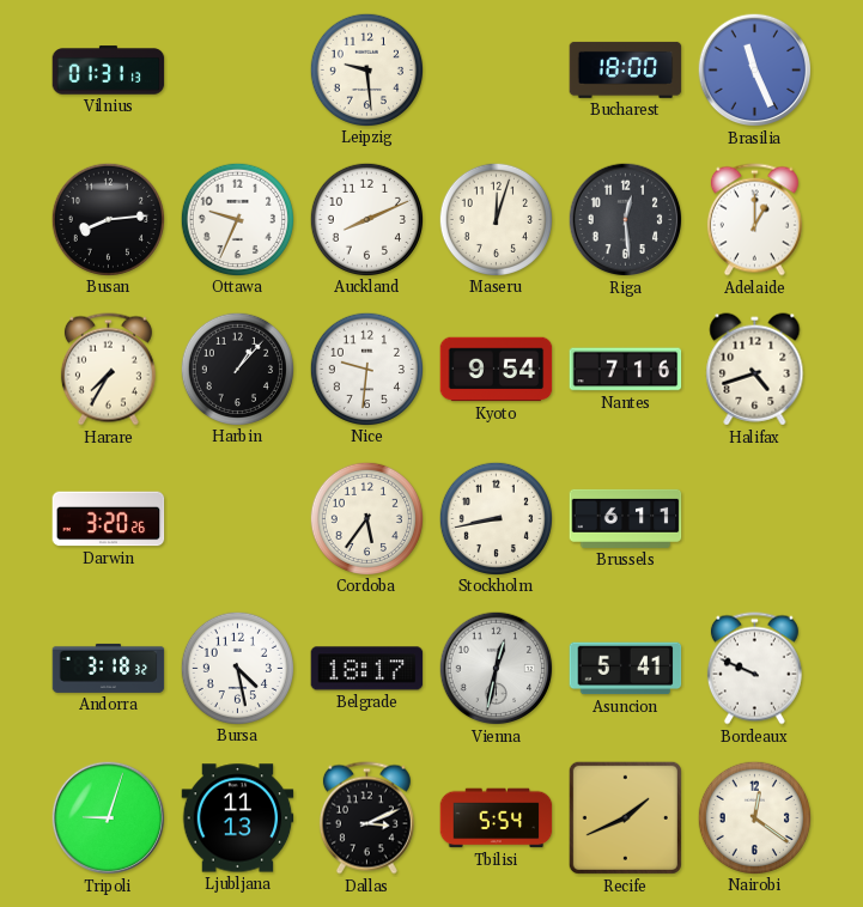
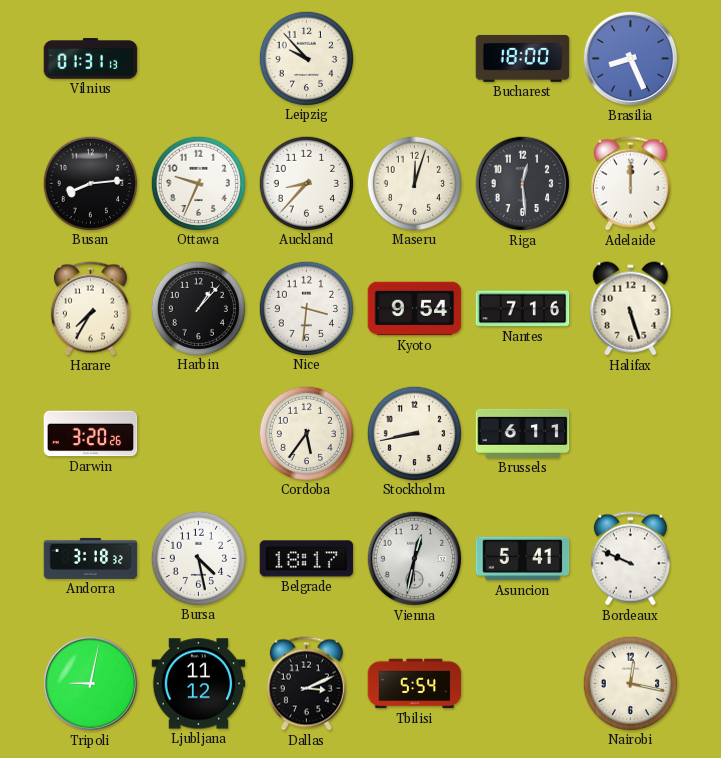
Leipzig: 9:29 -> 9:53 (306, 58)
Brasilia: 11:26 -> 8:26 (631, 59)
Auckland: 8:11 -> 8:37 (306, 183)
Adelaide: 1:00 -> 12:00 (630, 184)
Nice: 9:31 -> 3:31 (306, 308)
Halifax: 4:42 -> 5:27 (631, 309)
Tripoli: 9:03 -> 9:02 (91, 684)
Ljubljana: 11:13 -> 11:12 (199, 684)
Recife: 1:41 -> none (625, 817)
Nairobi: 12:21 -> 12:17 (630, 683)
